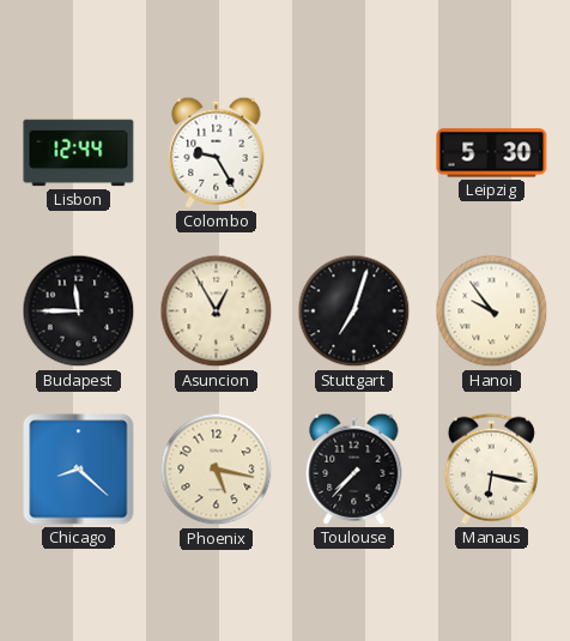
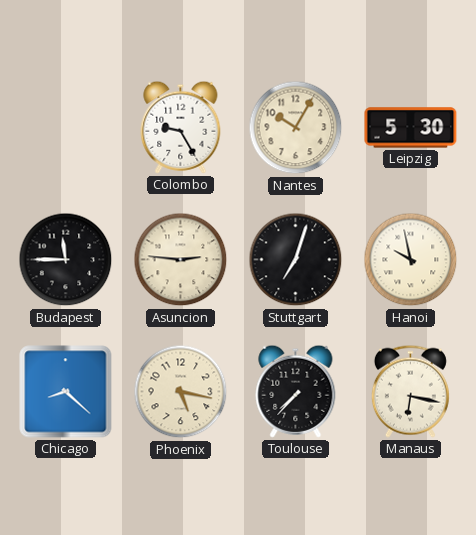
Lisbon: 12:44 -> none (79, 153)
Nantes: none -> 10:05 (296, 128)
Asuncion: 12:55 -> 2:46 (181, 260)
Hanoi: 9:54 -> 9:58 (411, 260)
